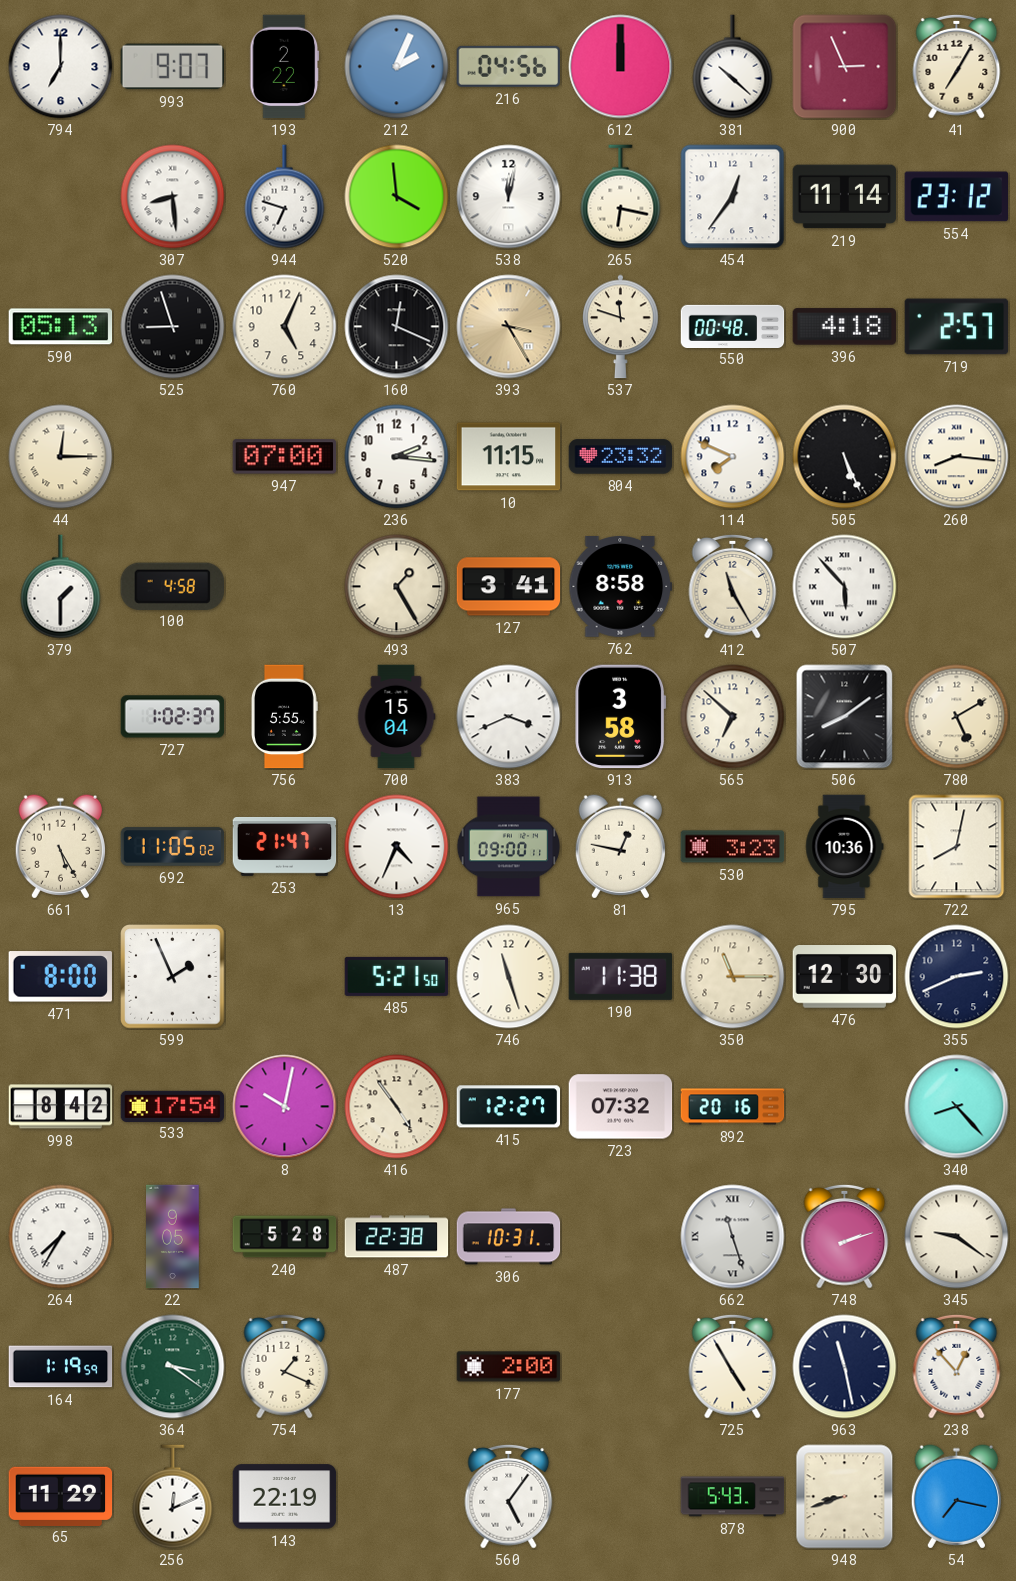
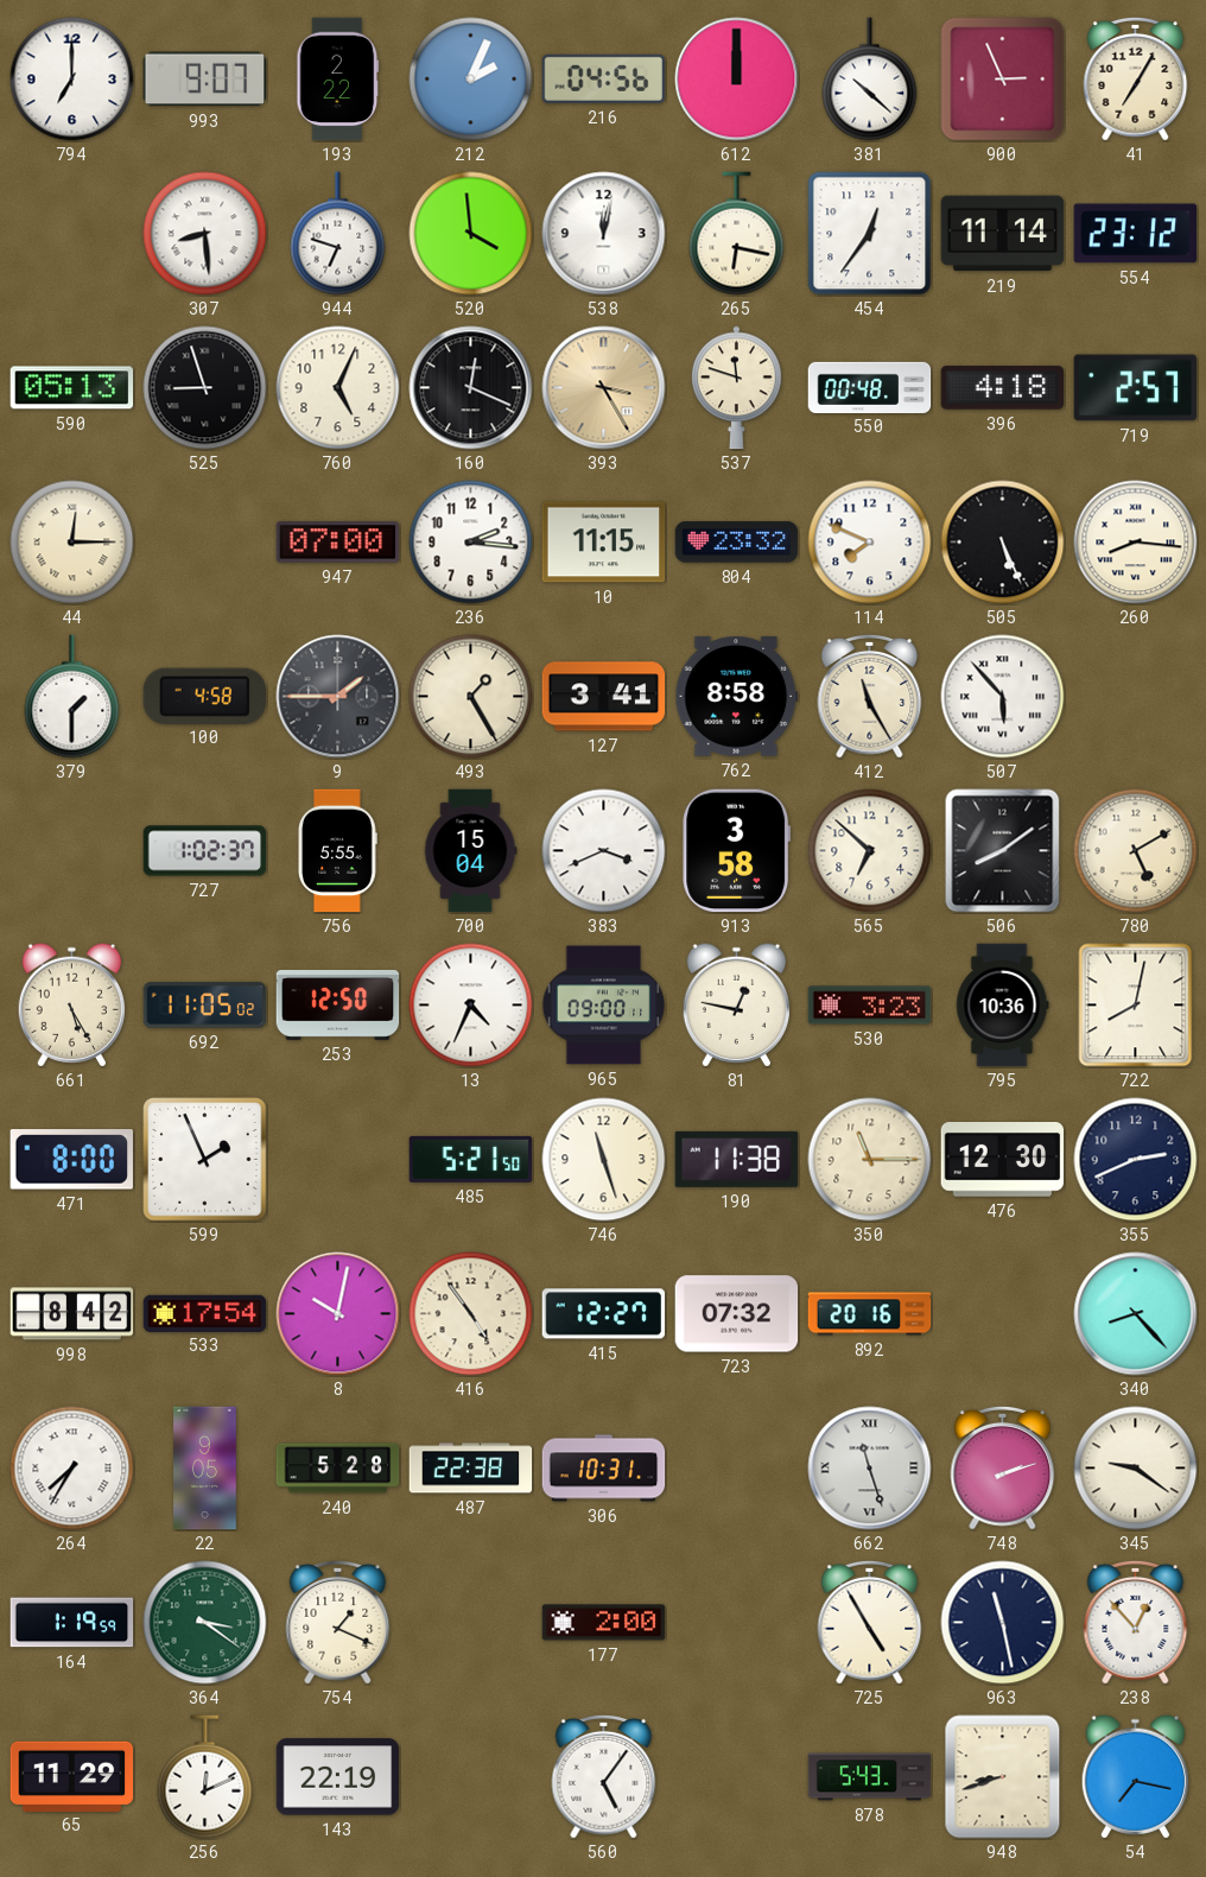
9: none -> 1:45 (338, 697)
253: 21:47 -> 12:50 (338, 1004)
